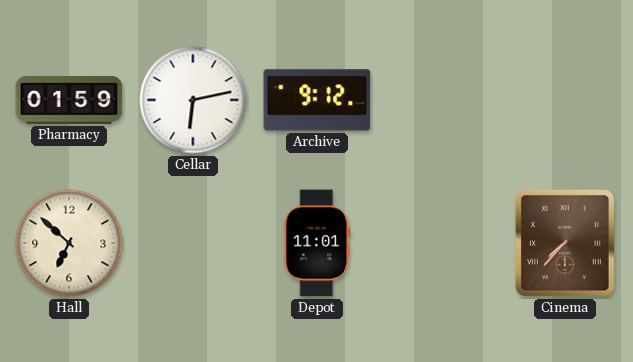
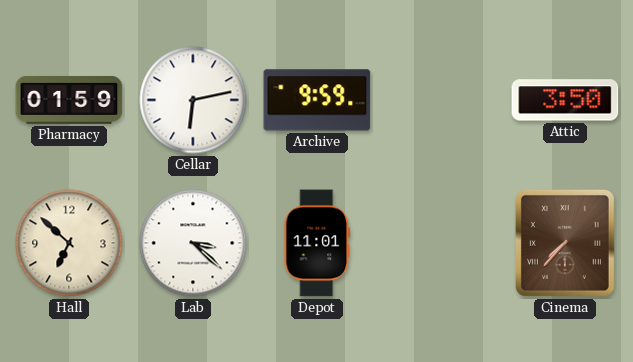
Archive: 9:12 -> 9:59 (317, 100)
Attic: none -> 3:50 (565, 100)
Lab: none -> 3:22 (193, 243)
